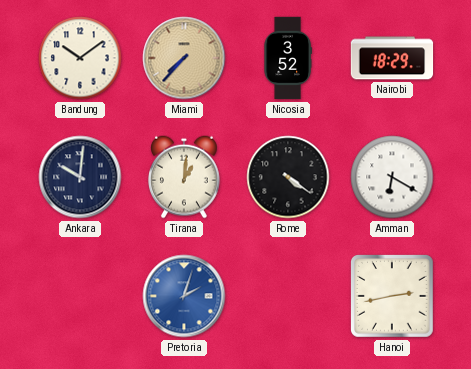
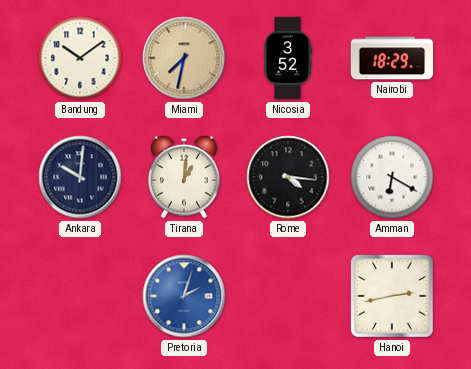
Miami: 7:37 -> 7:32 (184, 58)
Rome: 4:21 -> 4:16 (288, 177)
